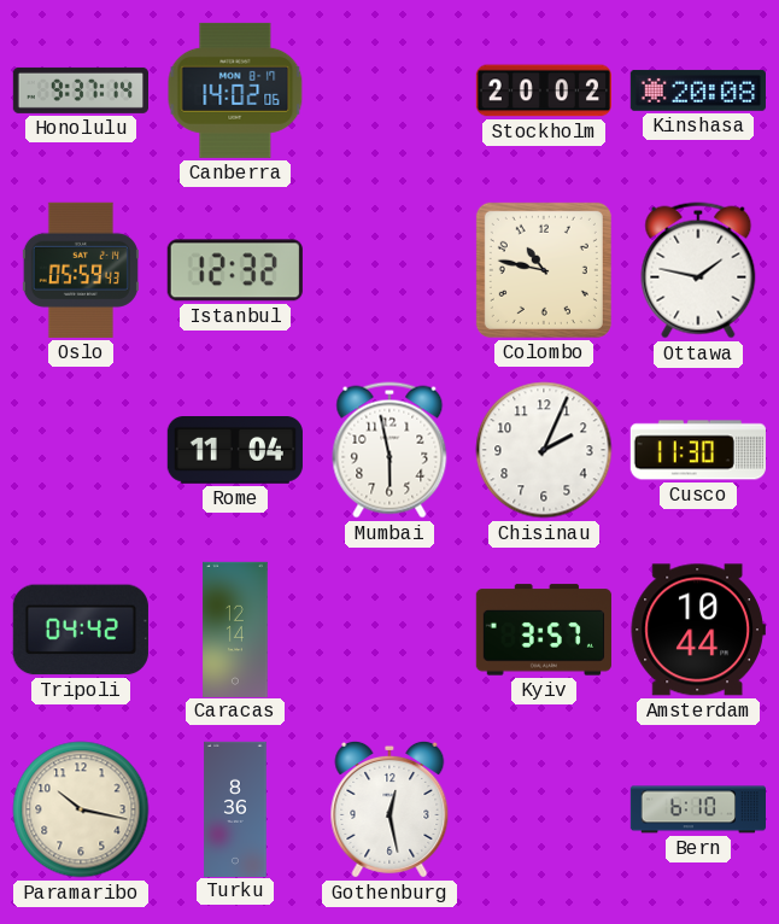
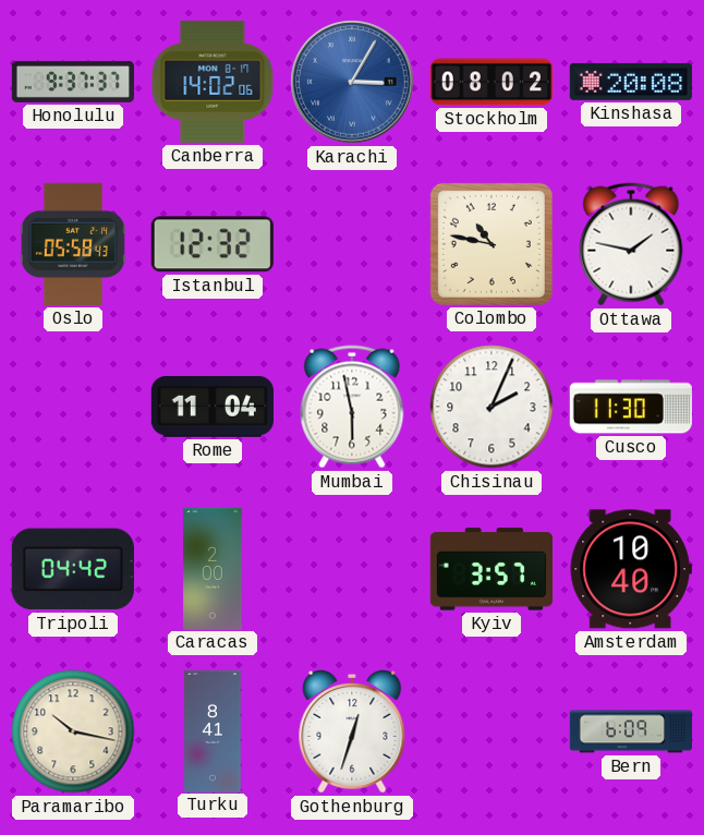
Honolulu: 9:37:14 -> 9:37:37 (72, 82)
Karachi: none -> 3:05 (352, 82)
Stockholm: 20:02 -> 08:02 (490, 82)
Oslo: 05:59 -> 05:58 (73, 244)
Caracas: 12:14 -> 2:00 (213, 568)
Amsterdam: 10:44 -> 10:40 (631, 569)
Turku: 8:36 -> 8:41 (213, 730)
Gothenburg: 12:28 -> 12:33 (352, 731)
Bern: 6:10 -> 6:09 (630, 731)
